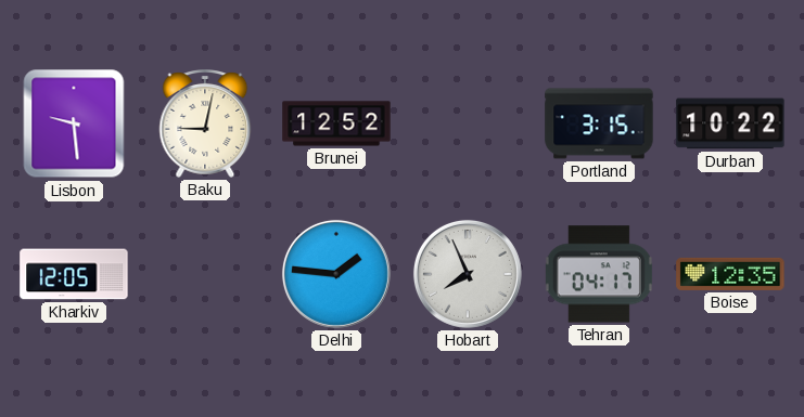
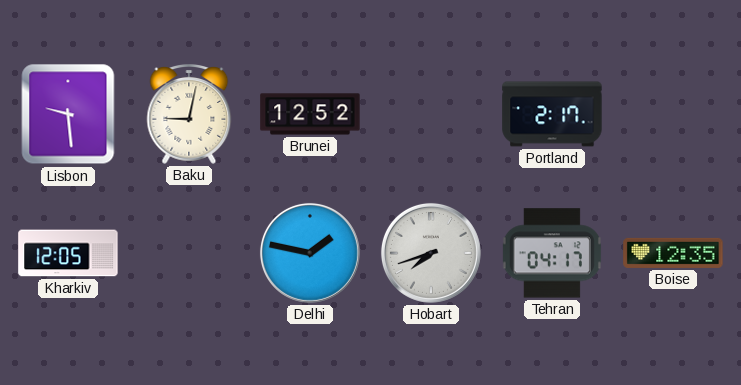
Portland: 3:15 -> 2:17 (552, 114)
Durban: 10:22 -> none (730, 123)
Delhi: 1:46 -> 1:47 (310, 253)
Hobart: 7:56 -> 7:42 (431, 253)
